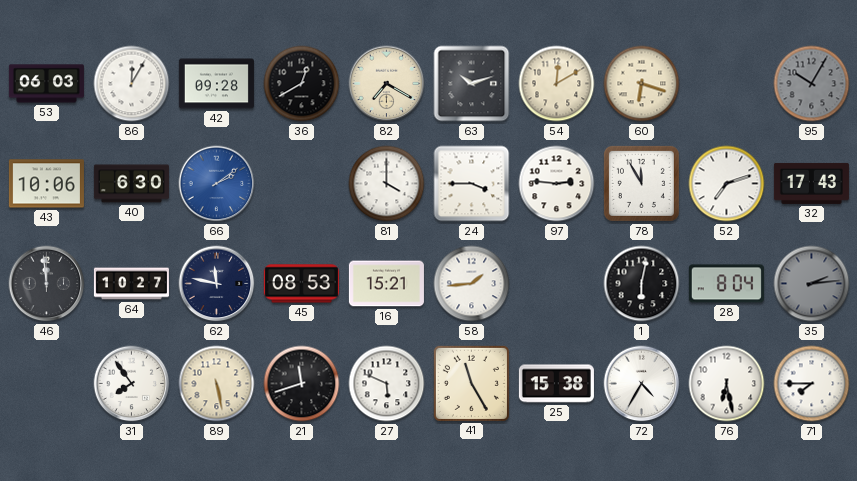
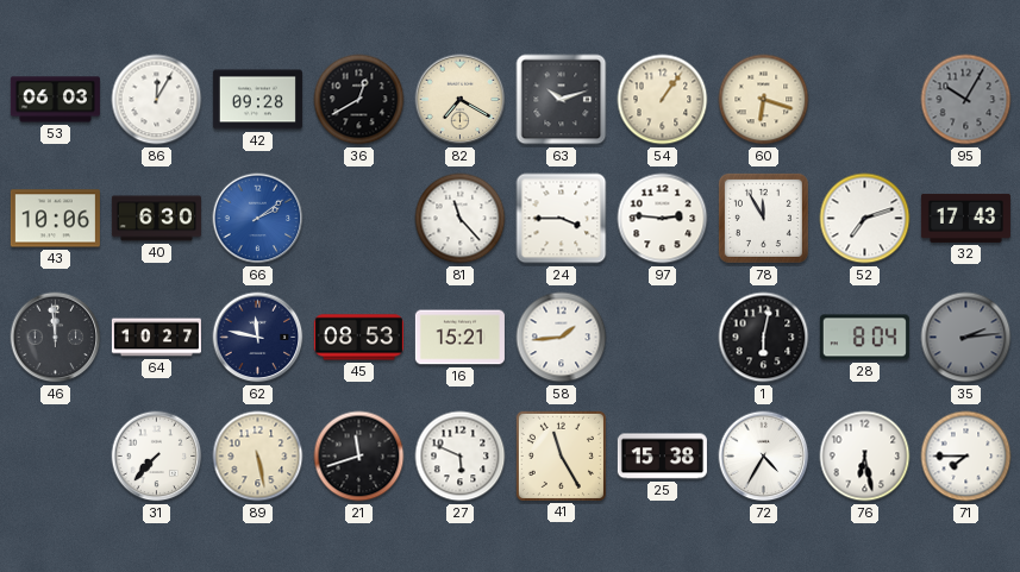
54: 12:10 -> 1:06 (663, 100)
81: 4:00 -> 11:23 (461, 219)
31: 7:54 -> 7:37 (157, 457)
